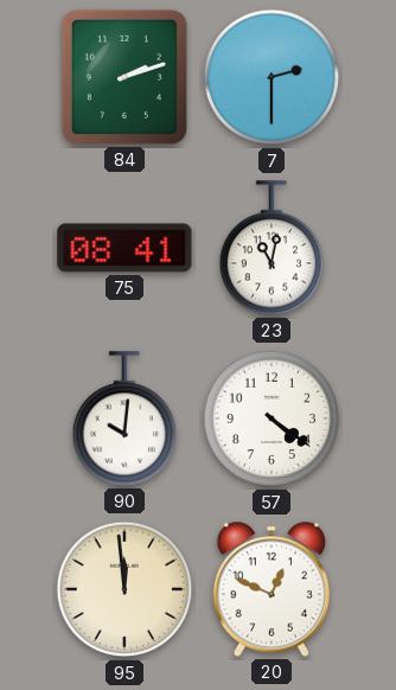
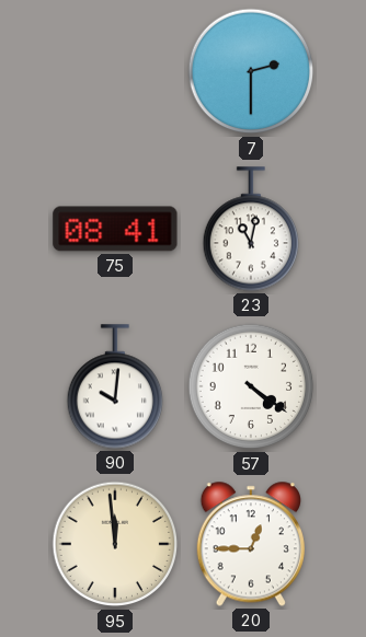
84: 2:12 -> none (124, 77)
20: 12:49 -> 12:45 (251, 544)
